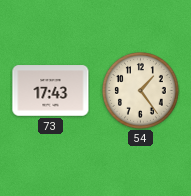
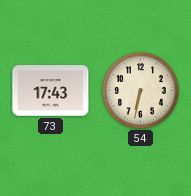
54: 1:24 -> 6:32 (141, 91)
